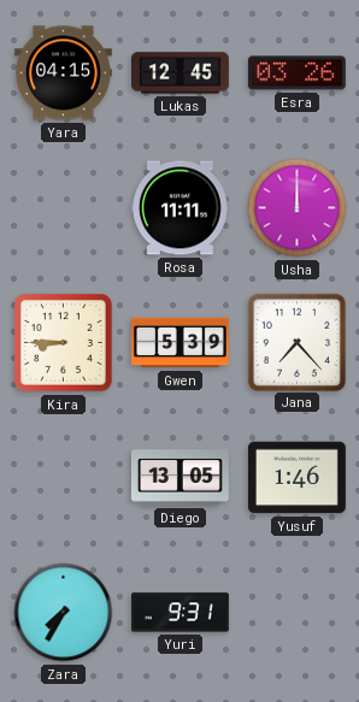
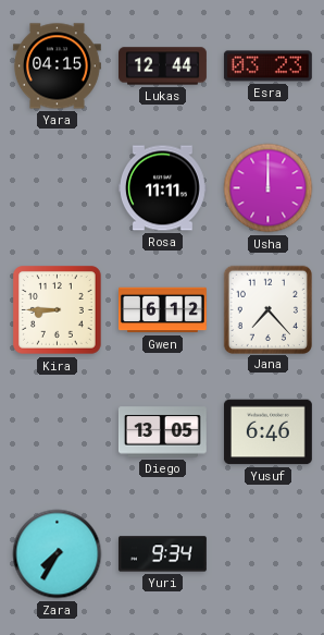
Lukas: 12:45 -> 12:44 (163, 66)
Esra: 03:26 -> 03:23 (267, 66)
Gwen: 5:39 -> 6:12 (163, 310)
Yusuf: 1:46 -> 6:46 (267, 432)
Yuri: 9:31 -> 9:34 (162, 554)
